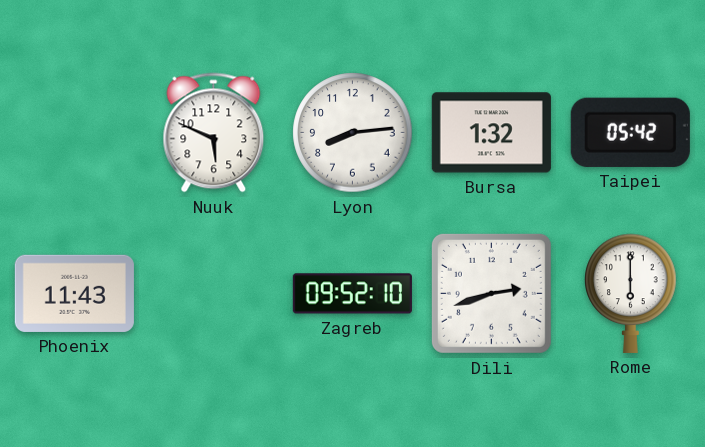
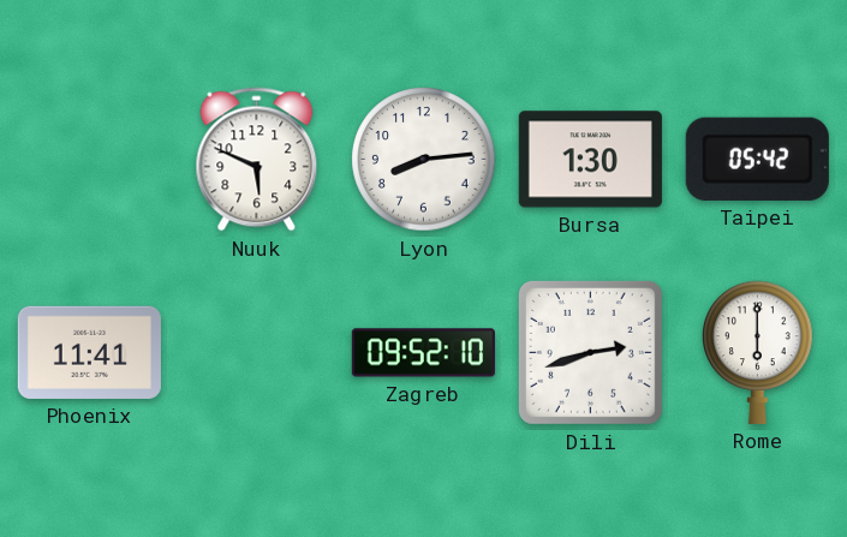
Bursa: 1:32 -> 1:30 (590, 160)
Phoenix: 11:43 -> 11:41 (89, 352)
